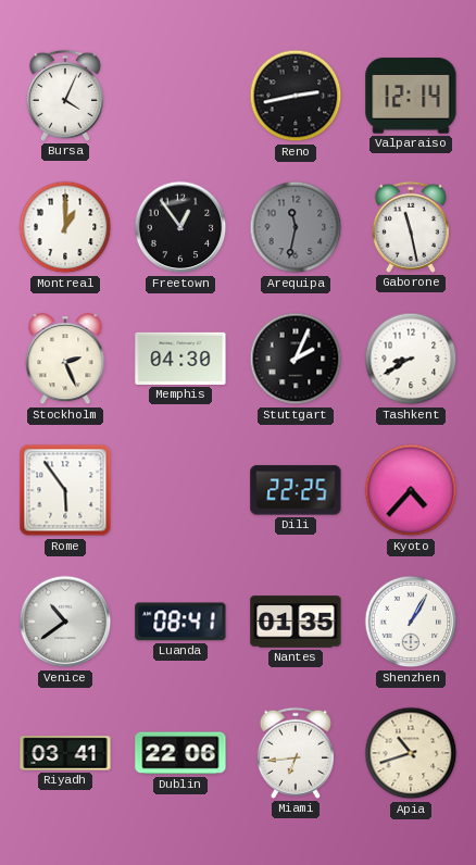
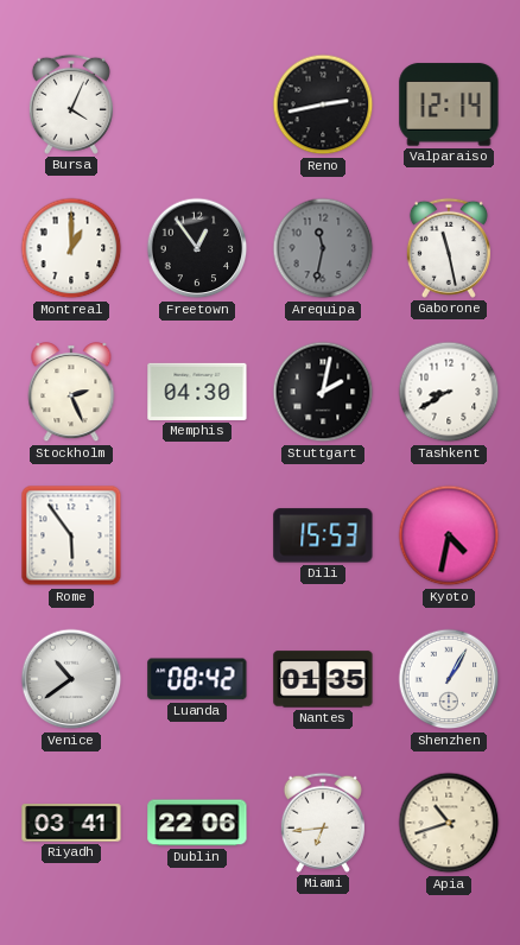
Stuttgart: 2:04 -> 2:02 (323, 392)
Dili: 22:25 -> 15:53 (323, 535)
Kyoto: 4:37 -> 4:32 (449, 535)
Luanda: 08:41 -> 08:42 (197, 679)
